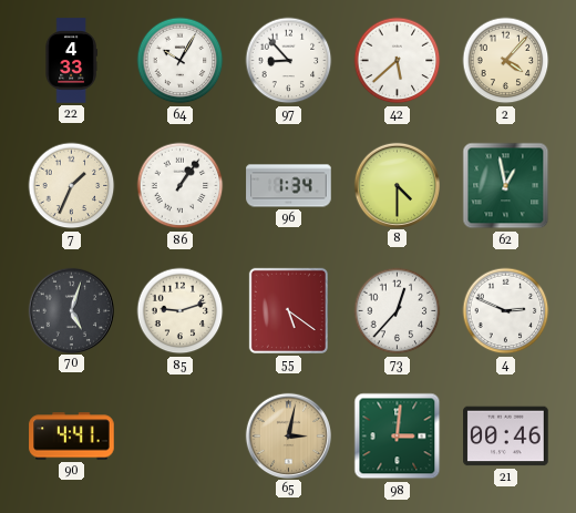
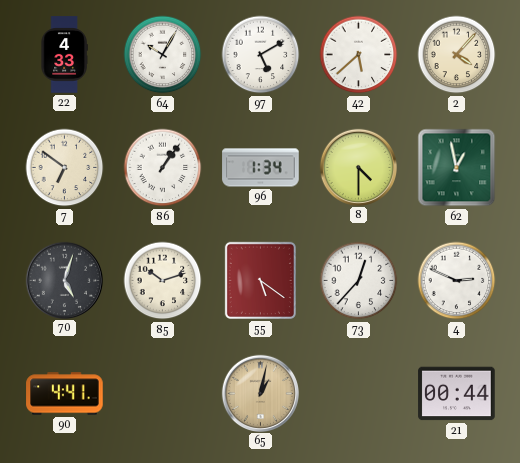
97: 8:53 -> 5:10 (261, 55)
7: 1:34 -> 6:51 (65, 168)
85: 9:12 -> 10:12 (163, 281)
65: 3:02 -> 1:02 (260, 393)
98: 3:01 -> none (398, 437)
21: 00:46 -> 00:44 (457, 394)
